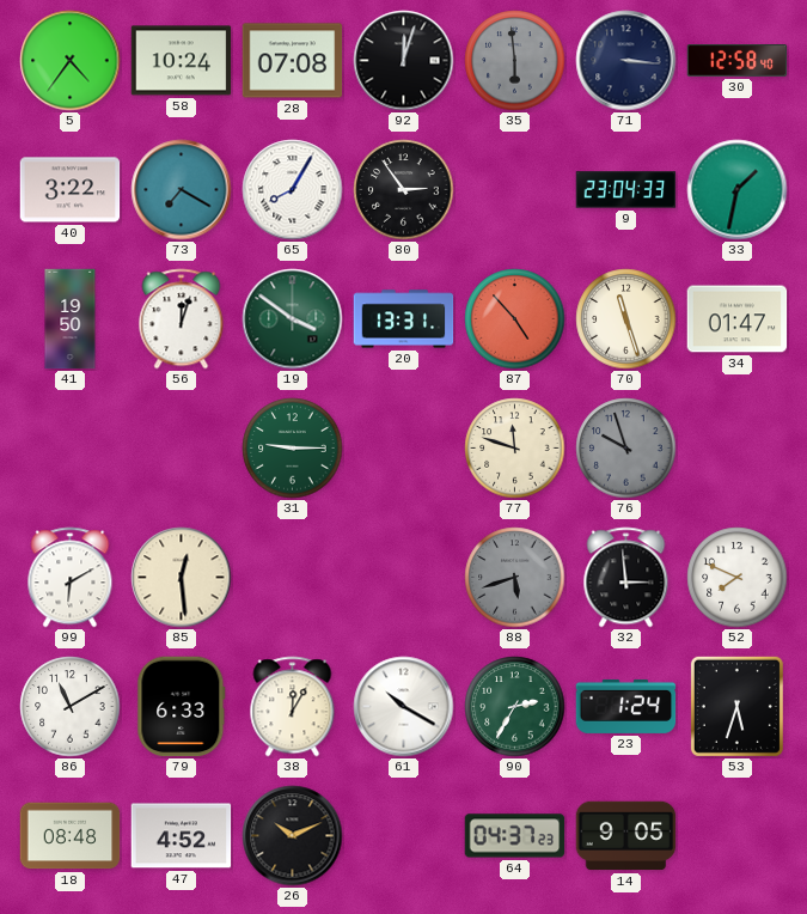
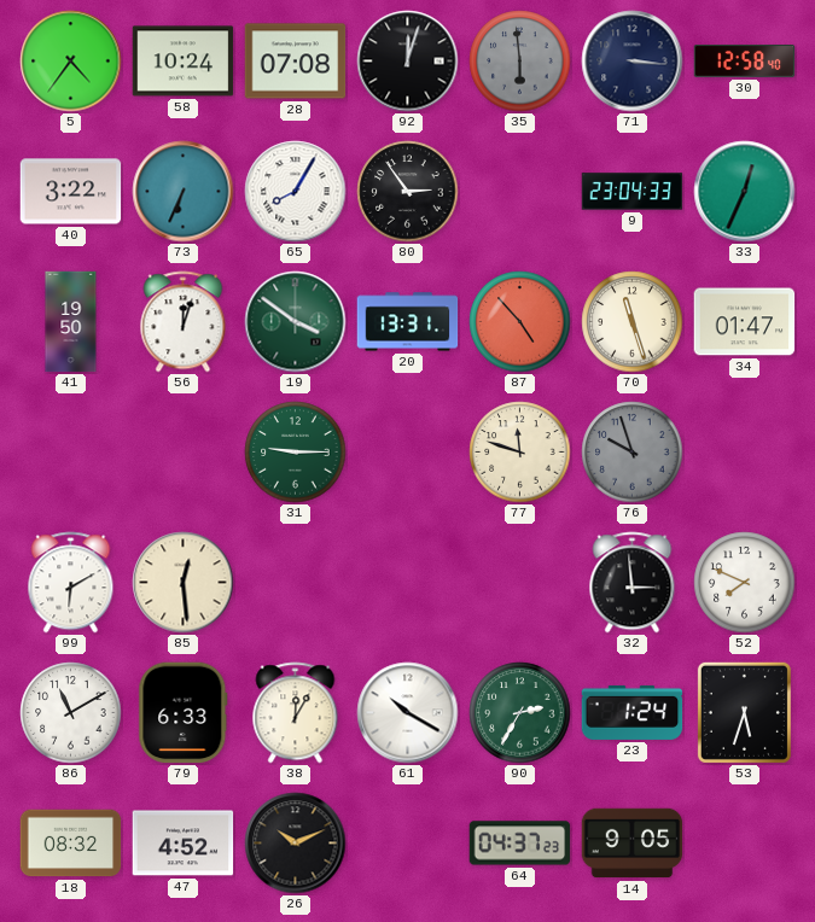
73: 7:20 -> 6:34 (184, 192)
33: 1:32 -> 12:34 (745, 192)
88: 5:42 -> none (515, 578)
18: 08:48 -> 08:32 (71, 844)
